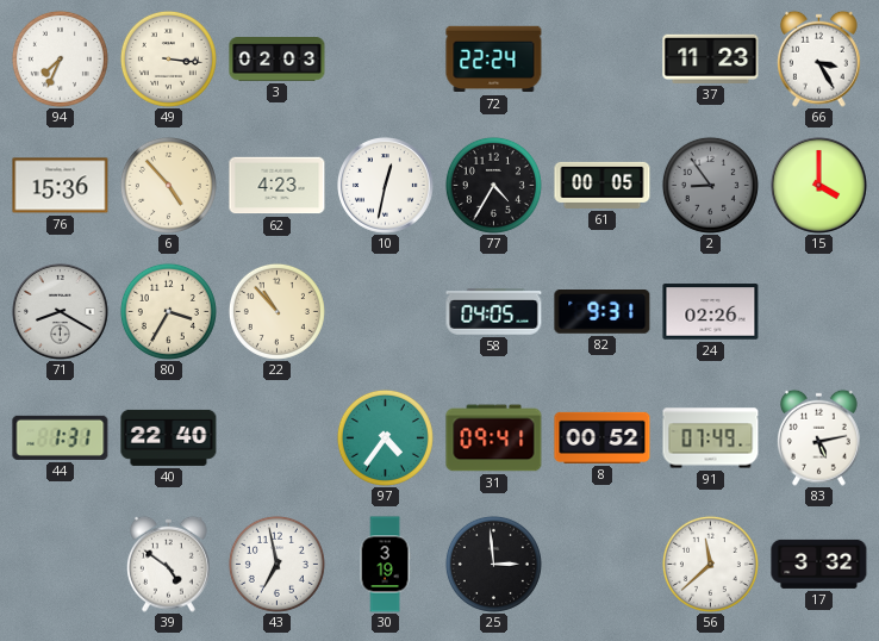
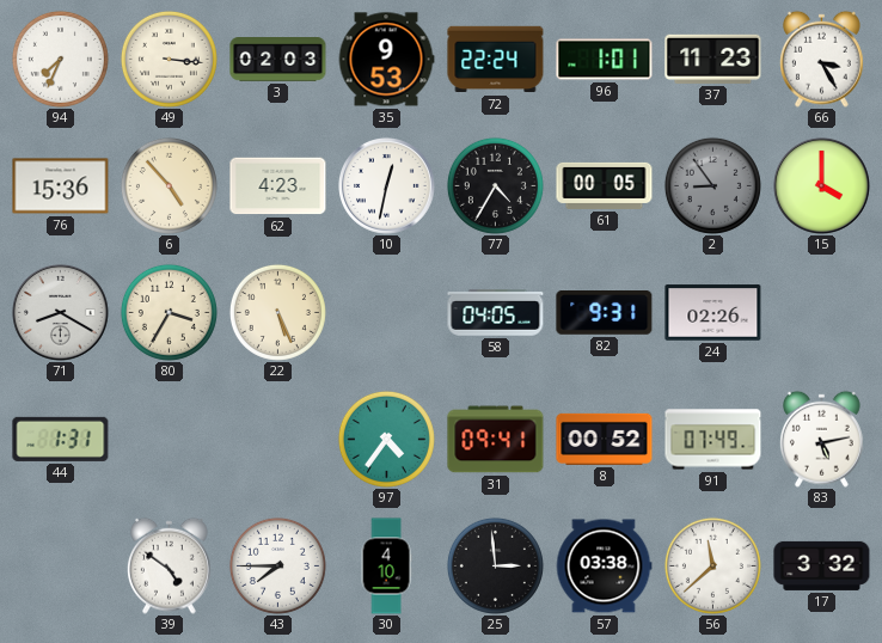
35: none -> 9:53 (386, 60)
96: none -> 1:01 (605, 60)
22: 10:53 -> 5:26 (277, 312)
40: 22:40 -> none (169, 437)
43: 6:58 -> 7:45 (277, 565)
30: 3:19 -> 4:10 (386, 567)
57: none -> 03:38 (604, 567)
